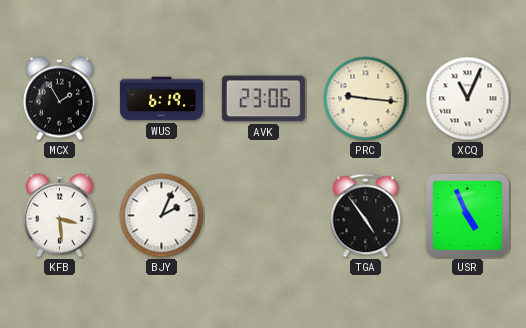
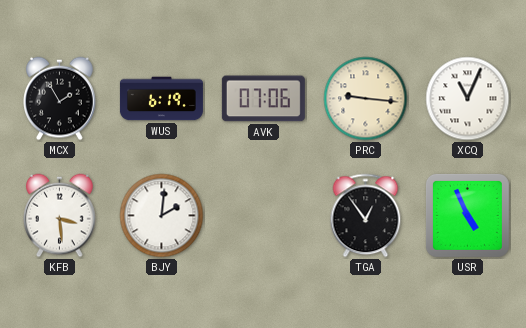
AVK: 23:06 -> 07:06 (263, 99)
BJY: 2:04 -> 2:01 (162, 216)
TGA: 4:54 -> 12:54 (366, 216)
